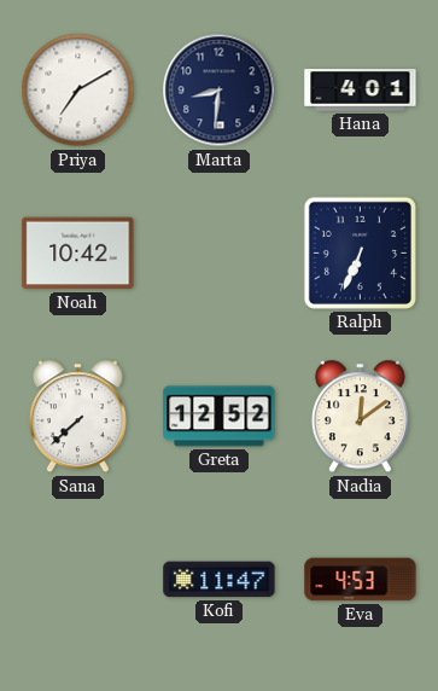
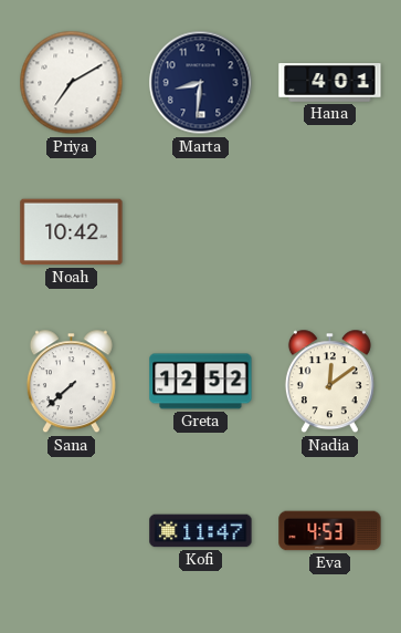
Ralph: 6:34 -> none (360, 252)
